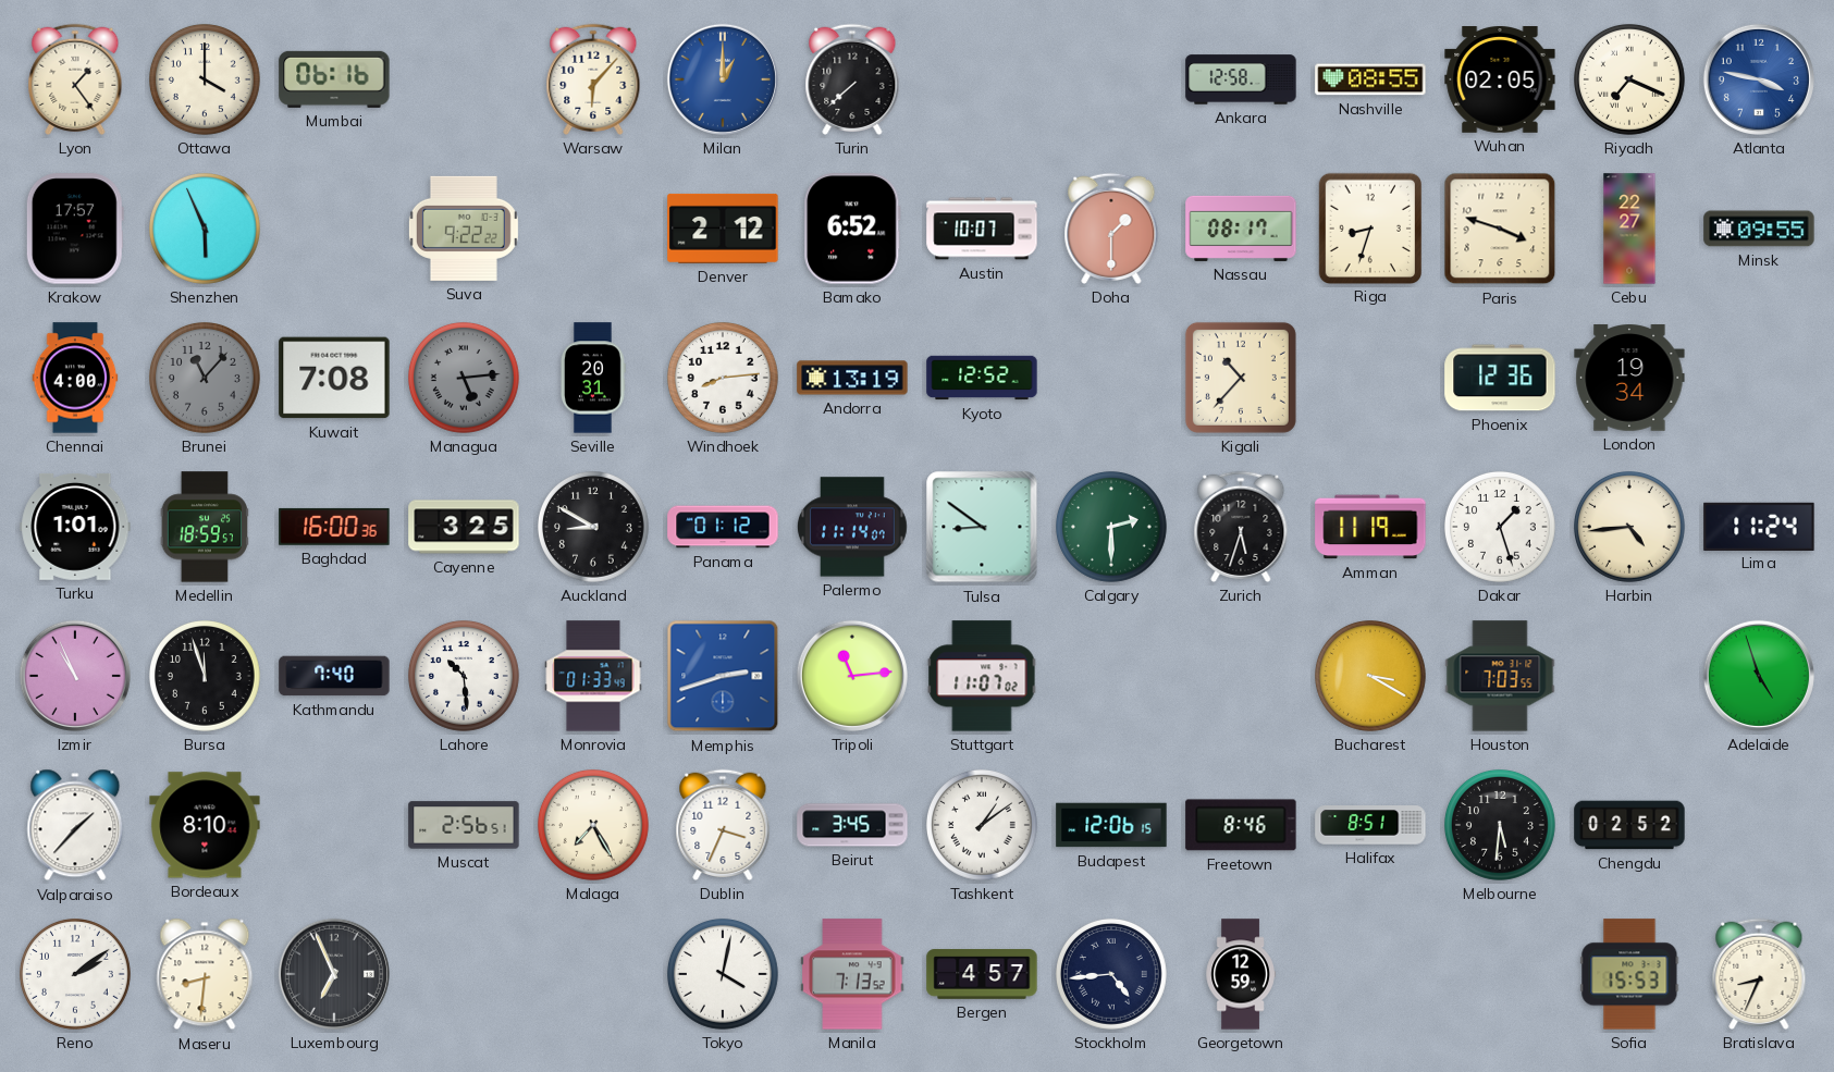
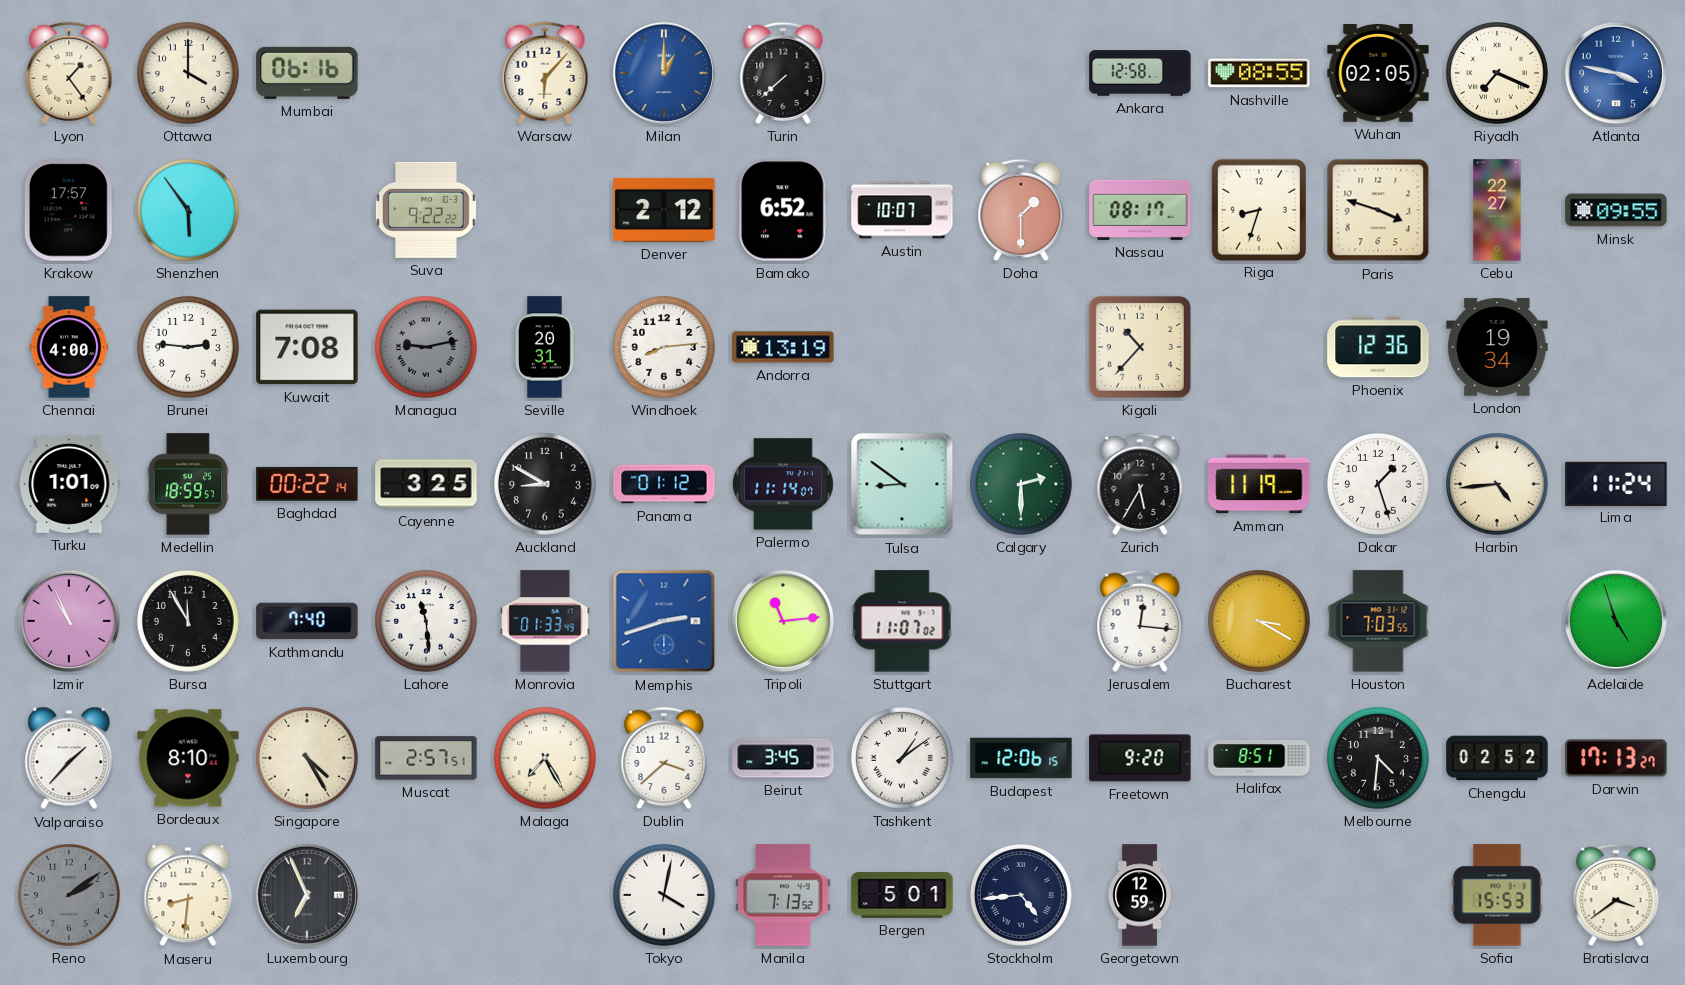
Shenzhen: 5:56 -> 5:54 (189, 211)
Brunei: 11:07 -> 2:46 (189, 348)
Brunei dial: grey -> white (189, 348)
Managua: 5:14 -> 9:13 (427, 348)
Kyoto: 12:52 -> none (982, 378)
Baghdad: 16:00 -> 00:22 (307, 484)
Zurich: 5:33 -> 5:35 (1140, 484)
Bursa: 11:57 -> 11:55 (189, 622)
Lahore: 10:29 -> 11:29 (427, 622)
Jerusalem: none -> 12:16 (1140, 621)
Singapore: none -> 4:25 (308, 759)
Muscat: 2:56 -> 2:57 (426, 758)
Dublin: 3:34 -> 3:38 (664, 758)
Freetown: 8:46 -> 9:20 (1140, 758)
Melbourne: 5:31 -> 4:31 (1379, 759)
Darwin: none -> 17:13 (1616, 758)
Reno dial: white -> grey (70, 896)
Bergen: 4:57 -> 5:01 (902, 895)
Bratislava: 8:34 -> 3:39 (1616, 895)
